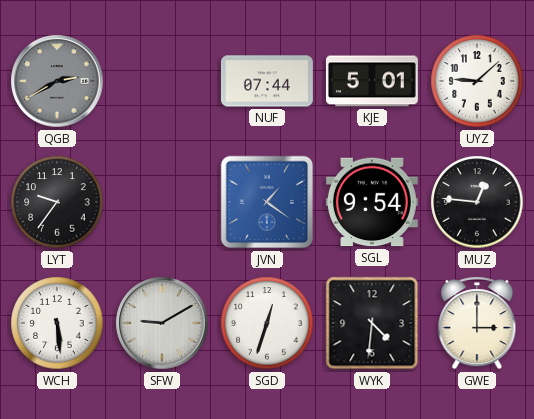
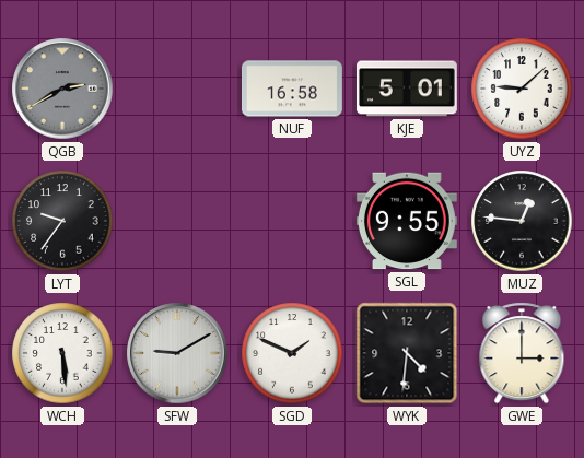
NUF: 07:44 -> 16:58 (292, 89)
JVN: 1:21 -> none (267, 202)
SGL: 9:54 -> 9:55 (407, 221)
SGD: 12:33 -> 1:49 (292, 353)
